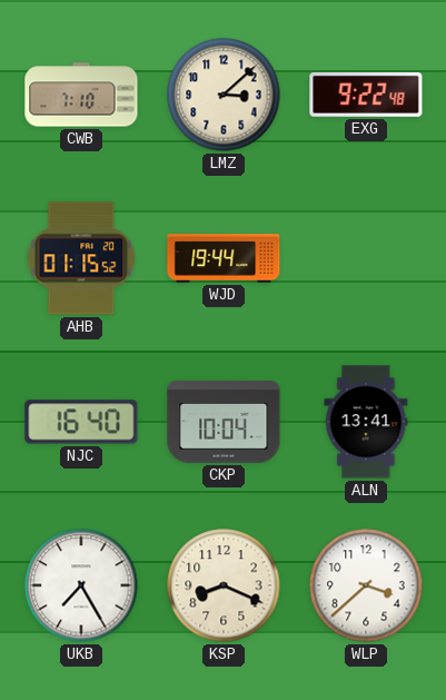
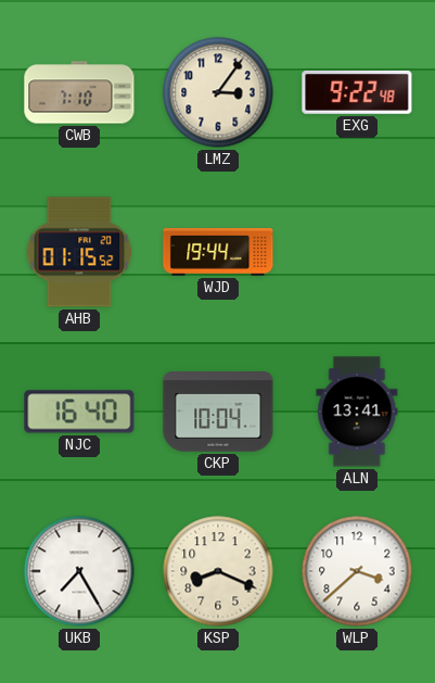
LMZ: 3:08 -> 3:06 (218, 92)
